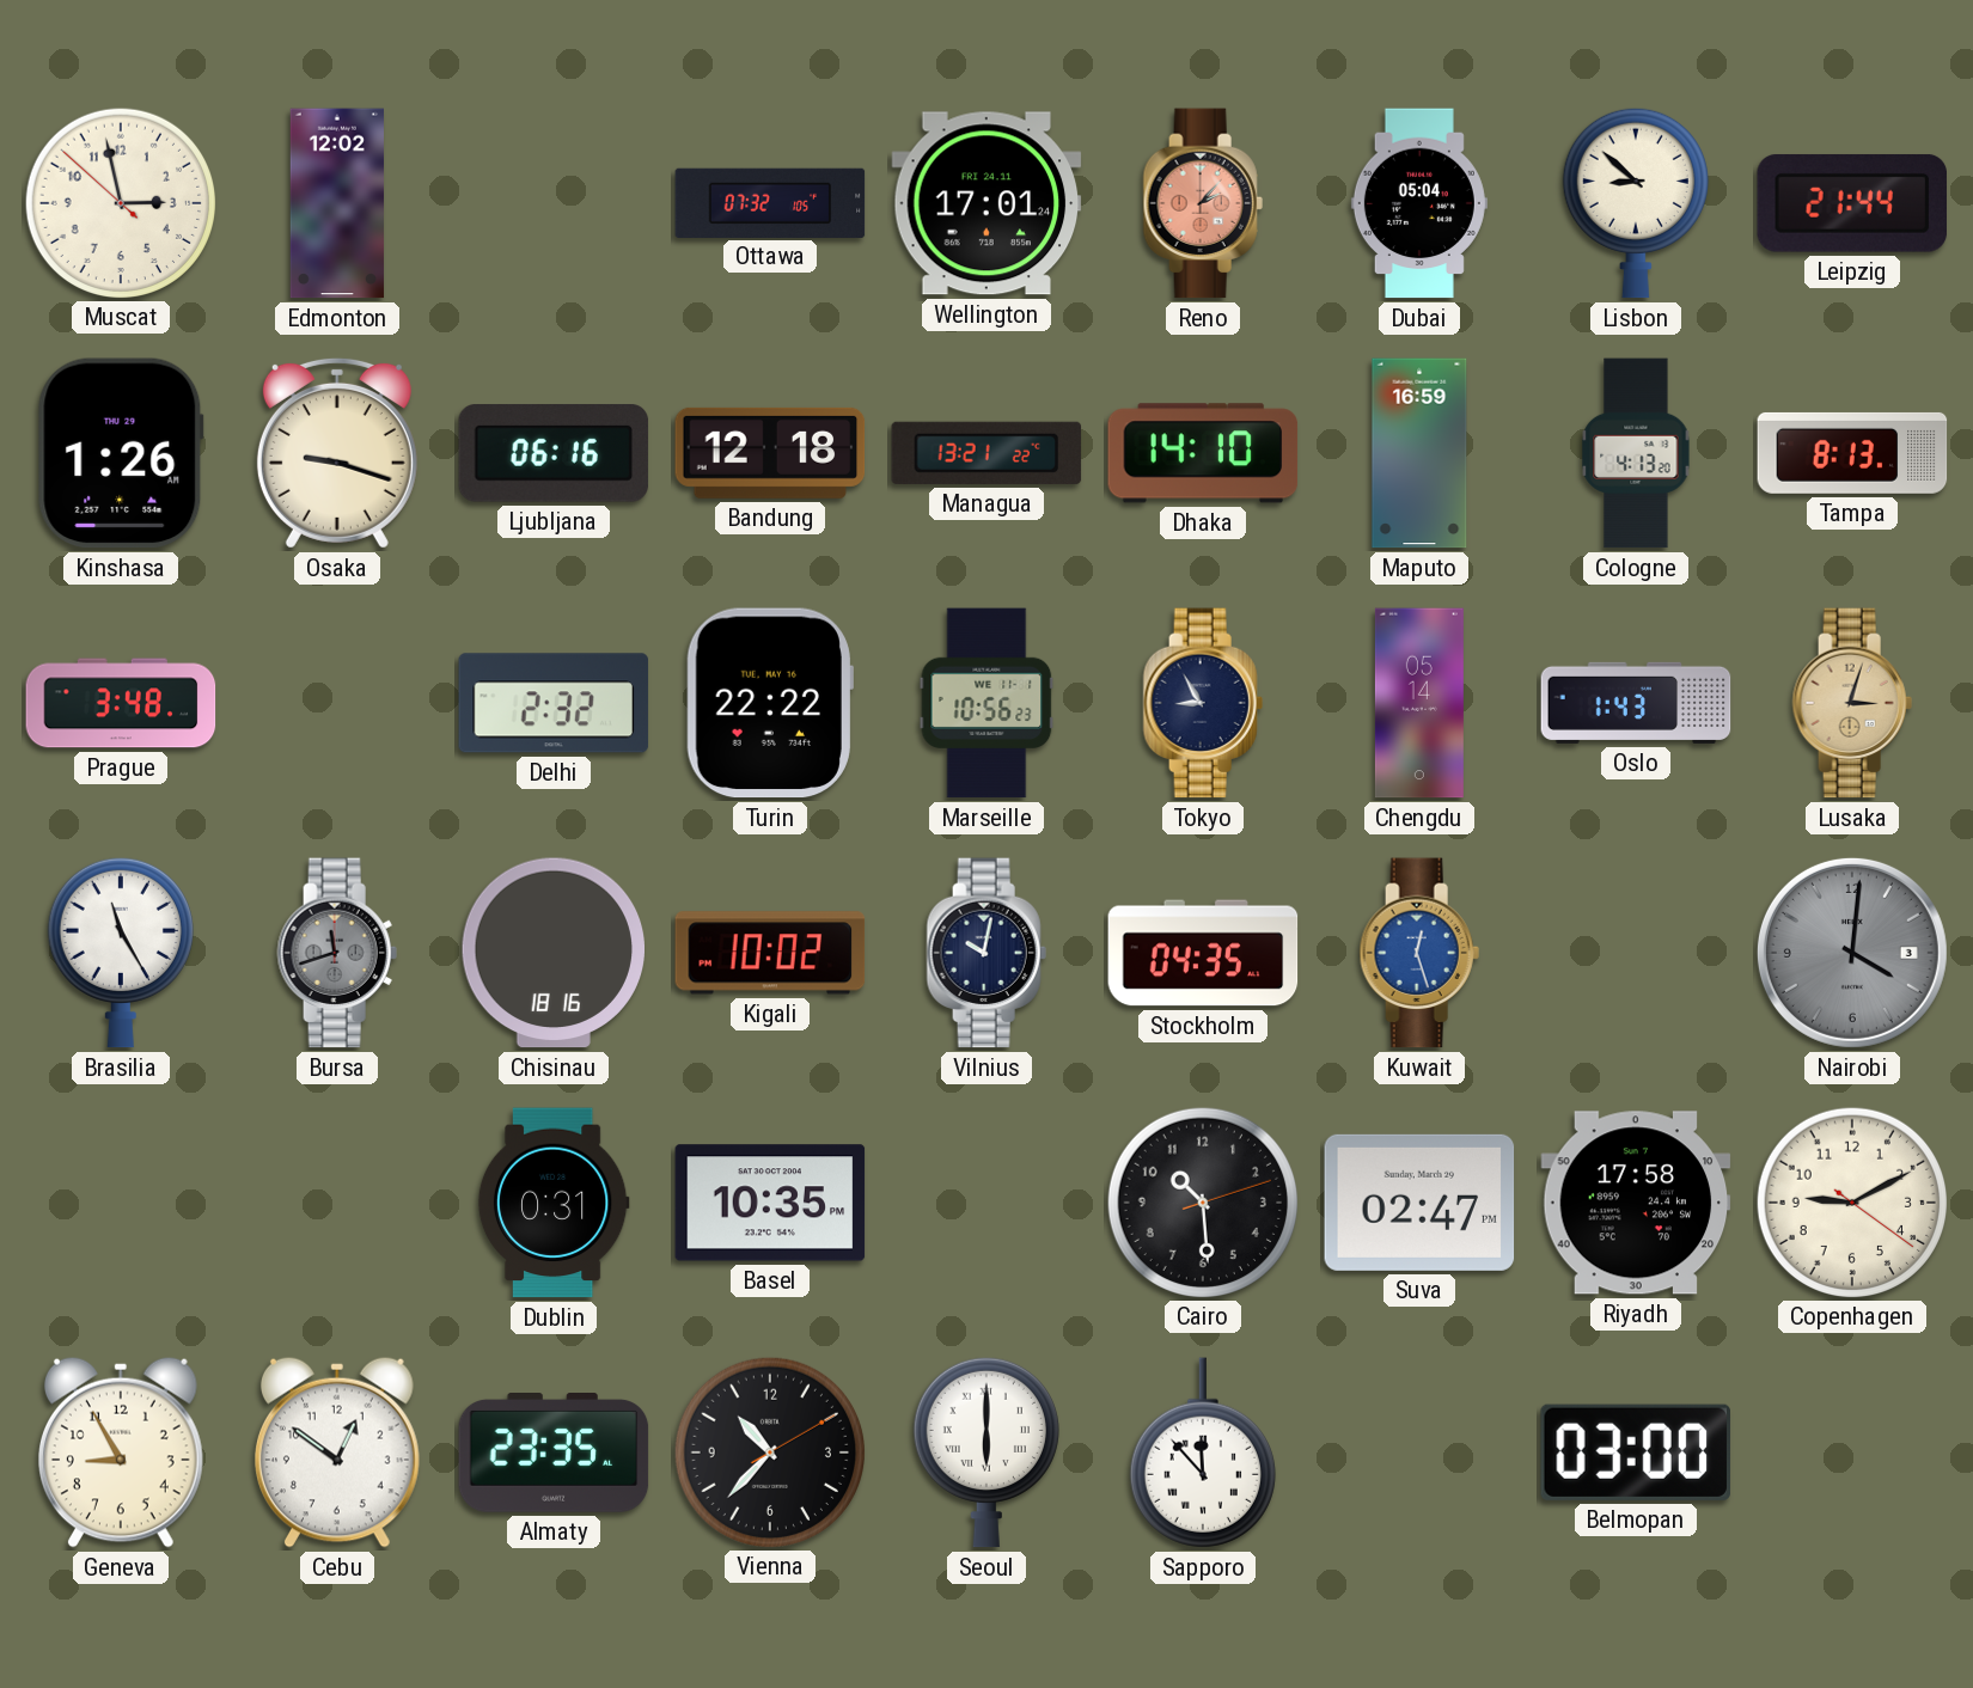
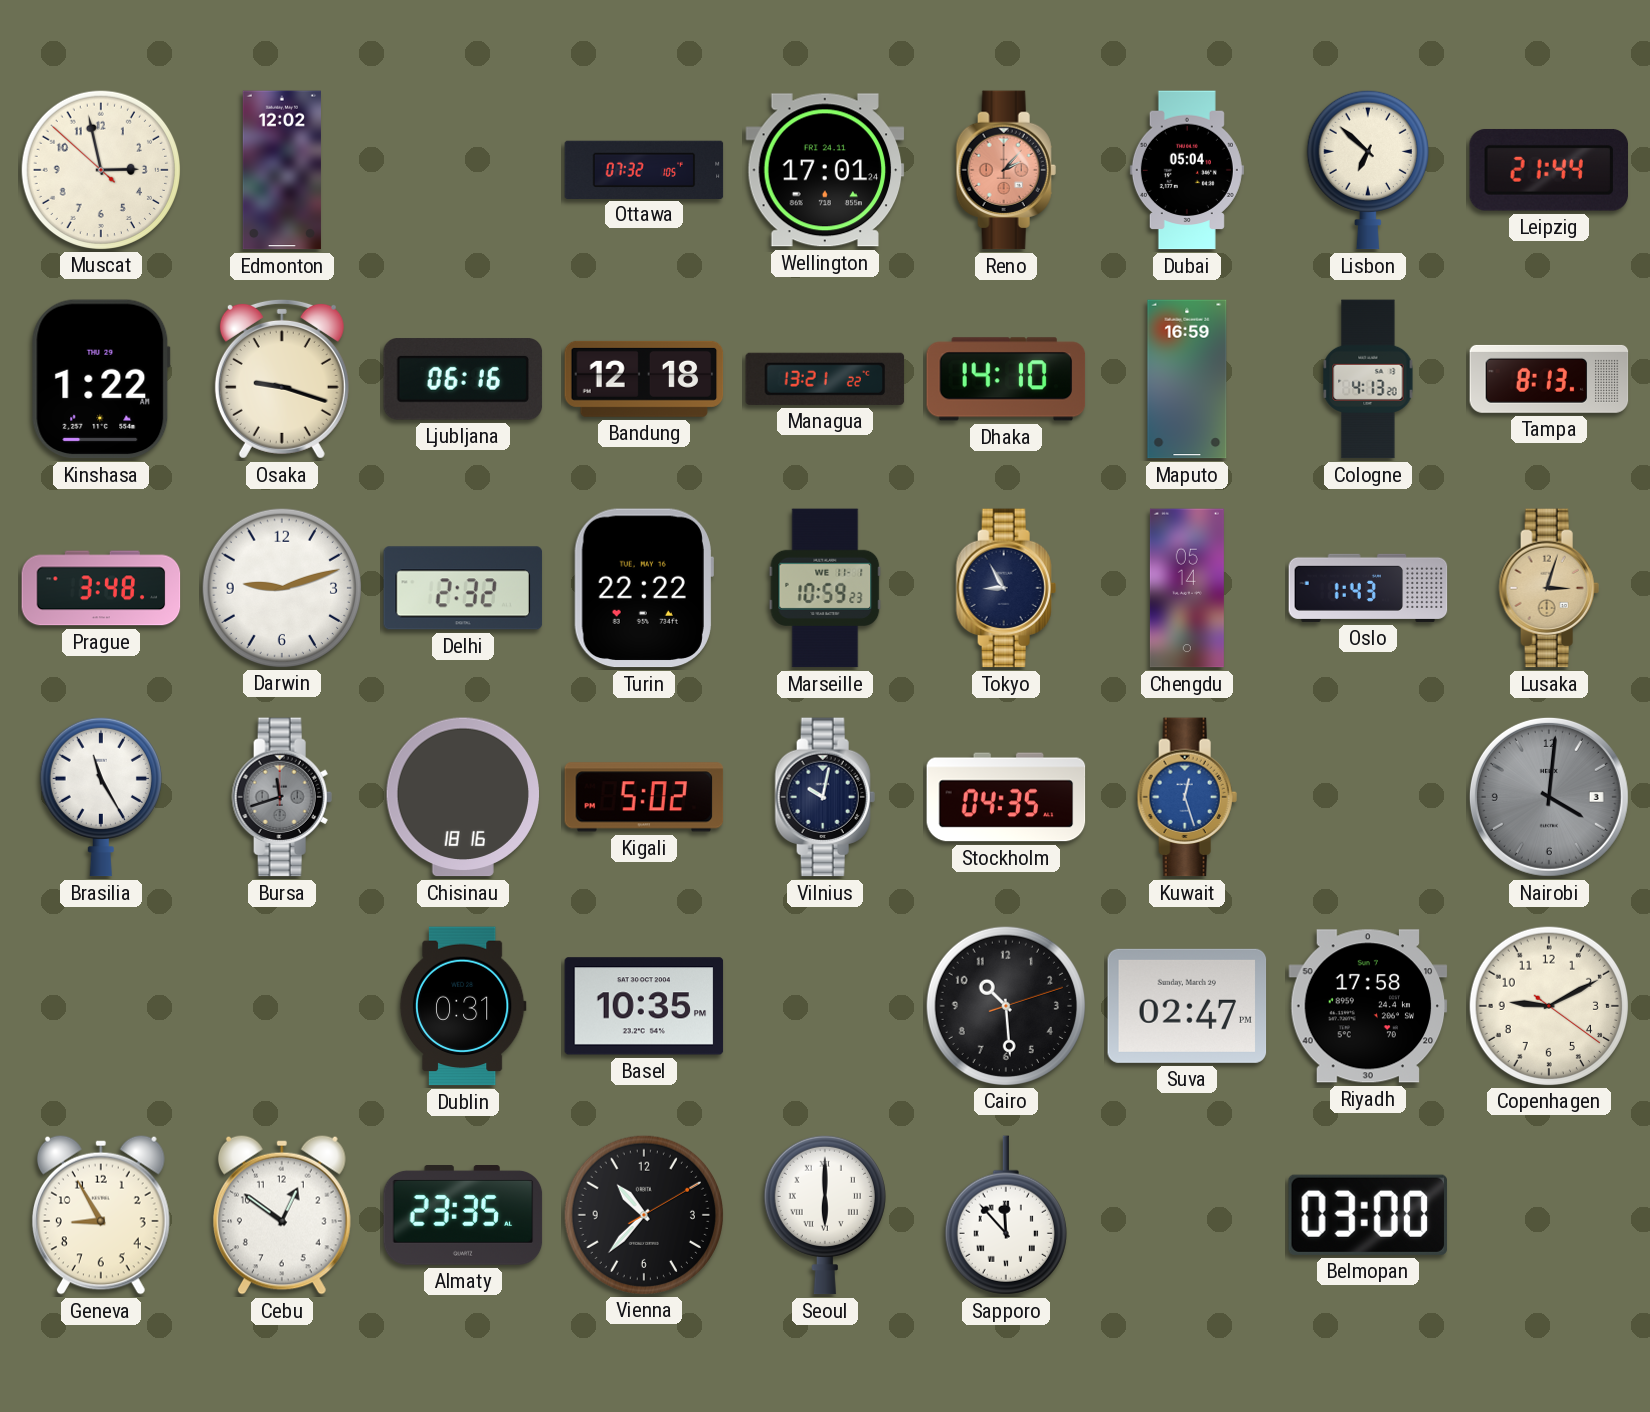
Lisbon: 8:52 -> 6:52 (1368, 170)
Kinshasa: 1:26 -> 1:22 (101, 379)
Darwin: none -> 9:12 (281, 587)
Marseille: 10:56 -> 10:59 (825, 588)
Kigali: 10:02 -> 5:02 (644, 797)
